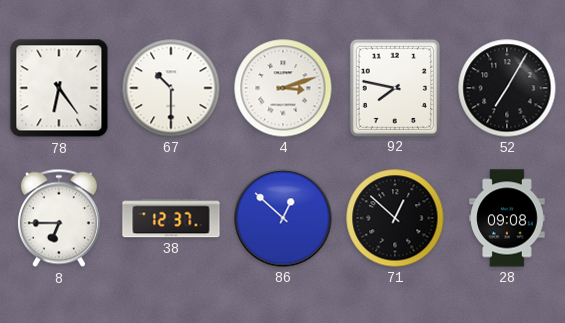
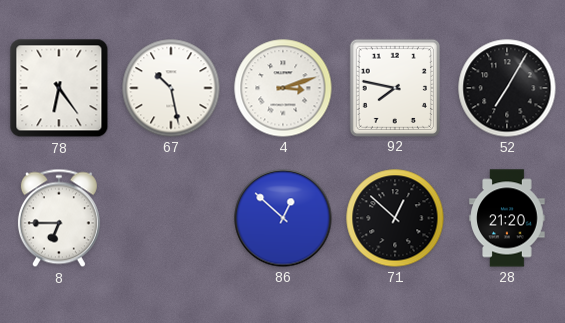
67: 10:30 -> 10:28 (171, 88)
38: 12:37 -> none (171, 218)
28: 09:08 -> 21:20 (507, 218)
